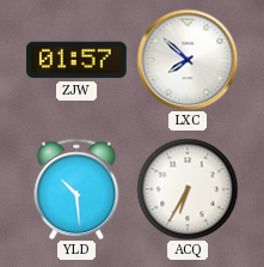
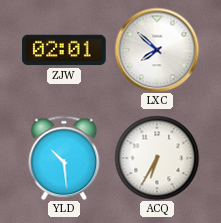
ZJW: 01:57 -> 02:01 (64, 50)
